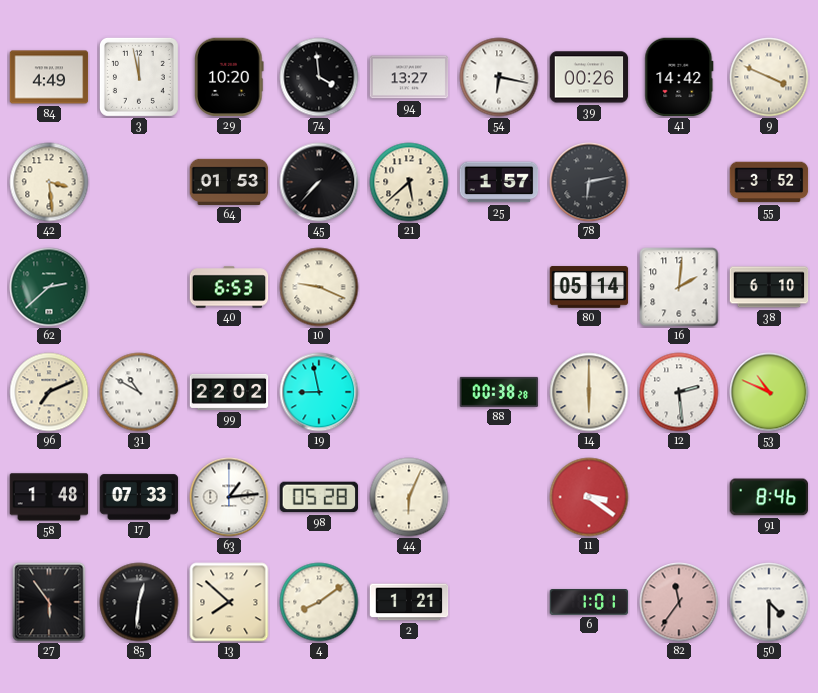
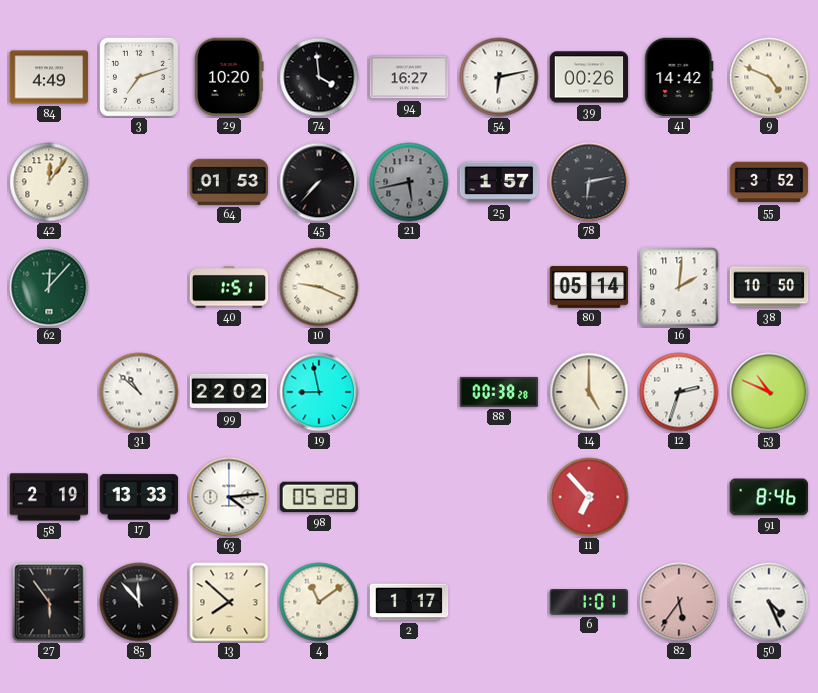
3: 11:58 -> 7:12 (139, 77)
94: 13:27 -> 16:27 (409, 77)
54: 6:17 -> 6:13 (499, 77)
9: 3:49 -> 4:49 (769, 77)
42: 3:29 -> 12:06 (49, 182)
21: 5:38 -> 5:43 (409, 182)
21 dial: cream -> grey (409, 182)
62: 2:38 -> 12:07 (49, 287)
40: 6:53 -> 1:51 (229, 287)
38: 6:10 -> 10:50 (769, 287)
96: 7:11 -> none (49, 392)
31: 10:50 -> 10:52 (139, 392)
14: 6:00 -> 5:00 (589, 392)
12: 2:29 -> 2:33 (679, 392)
58: 1:48 -> 2:19 (49, 497)
17: 07:33 -> 13:33 (139, 497)
63: 1:14 -> 4:14 (229, 497)
44: 6:04 -> none (409, 497)
11: 3:21 -> 6:53 (589, 497)
85: 12:31 -> 11:53 (139, 602)
4: 8:09 -> 11:09 (319, 602)
2: 1:21 -> 1:17 (409, 602)
82: 11:36 -> 5:36 (679, 602)
50: 4:30 -> 4:26 (769, 602)
